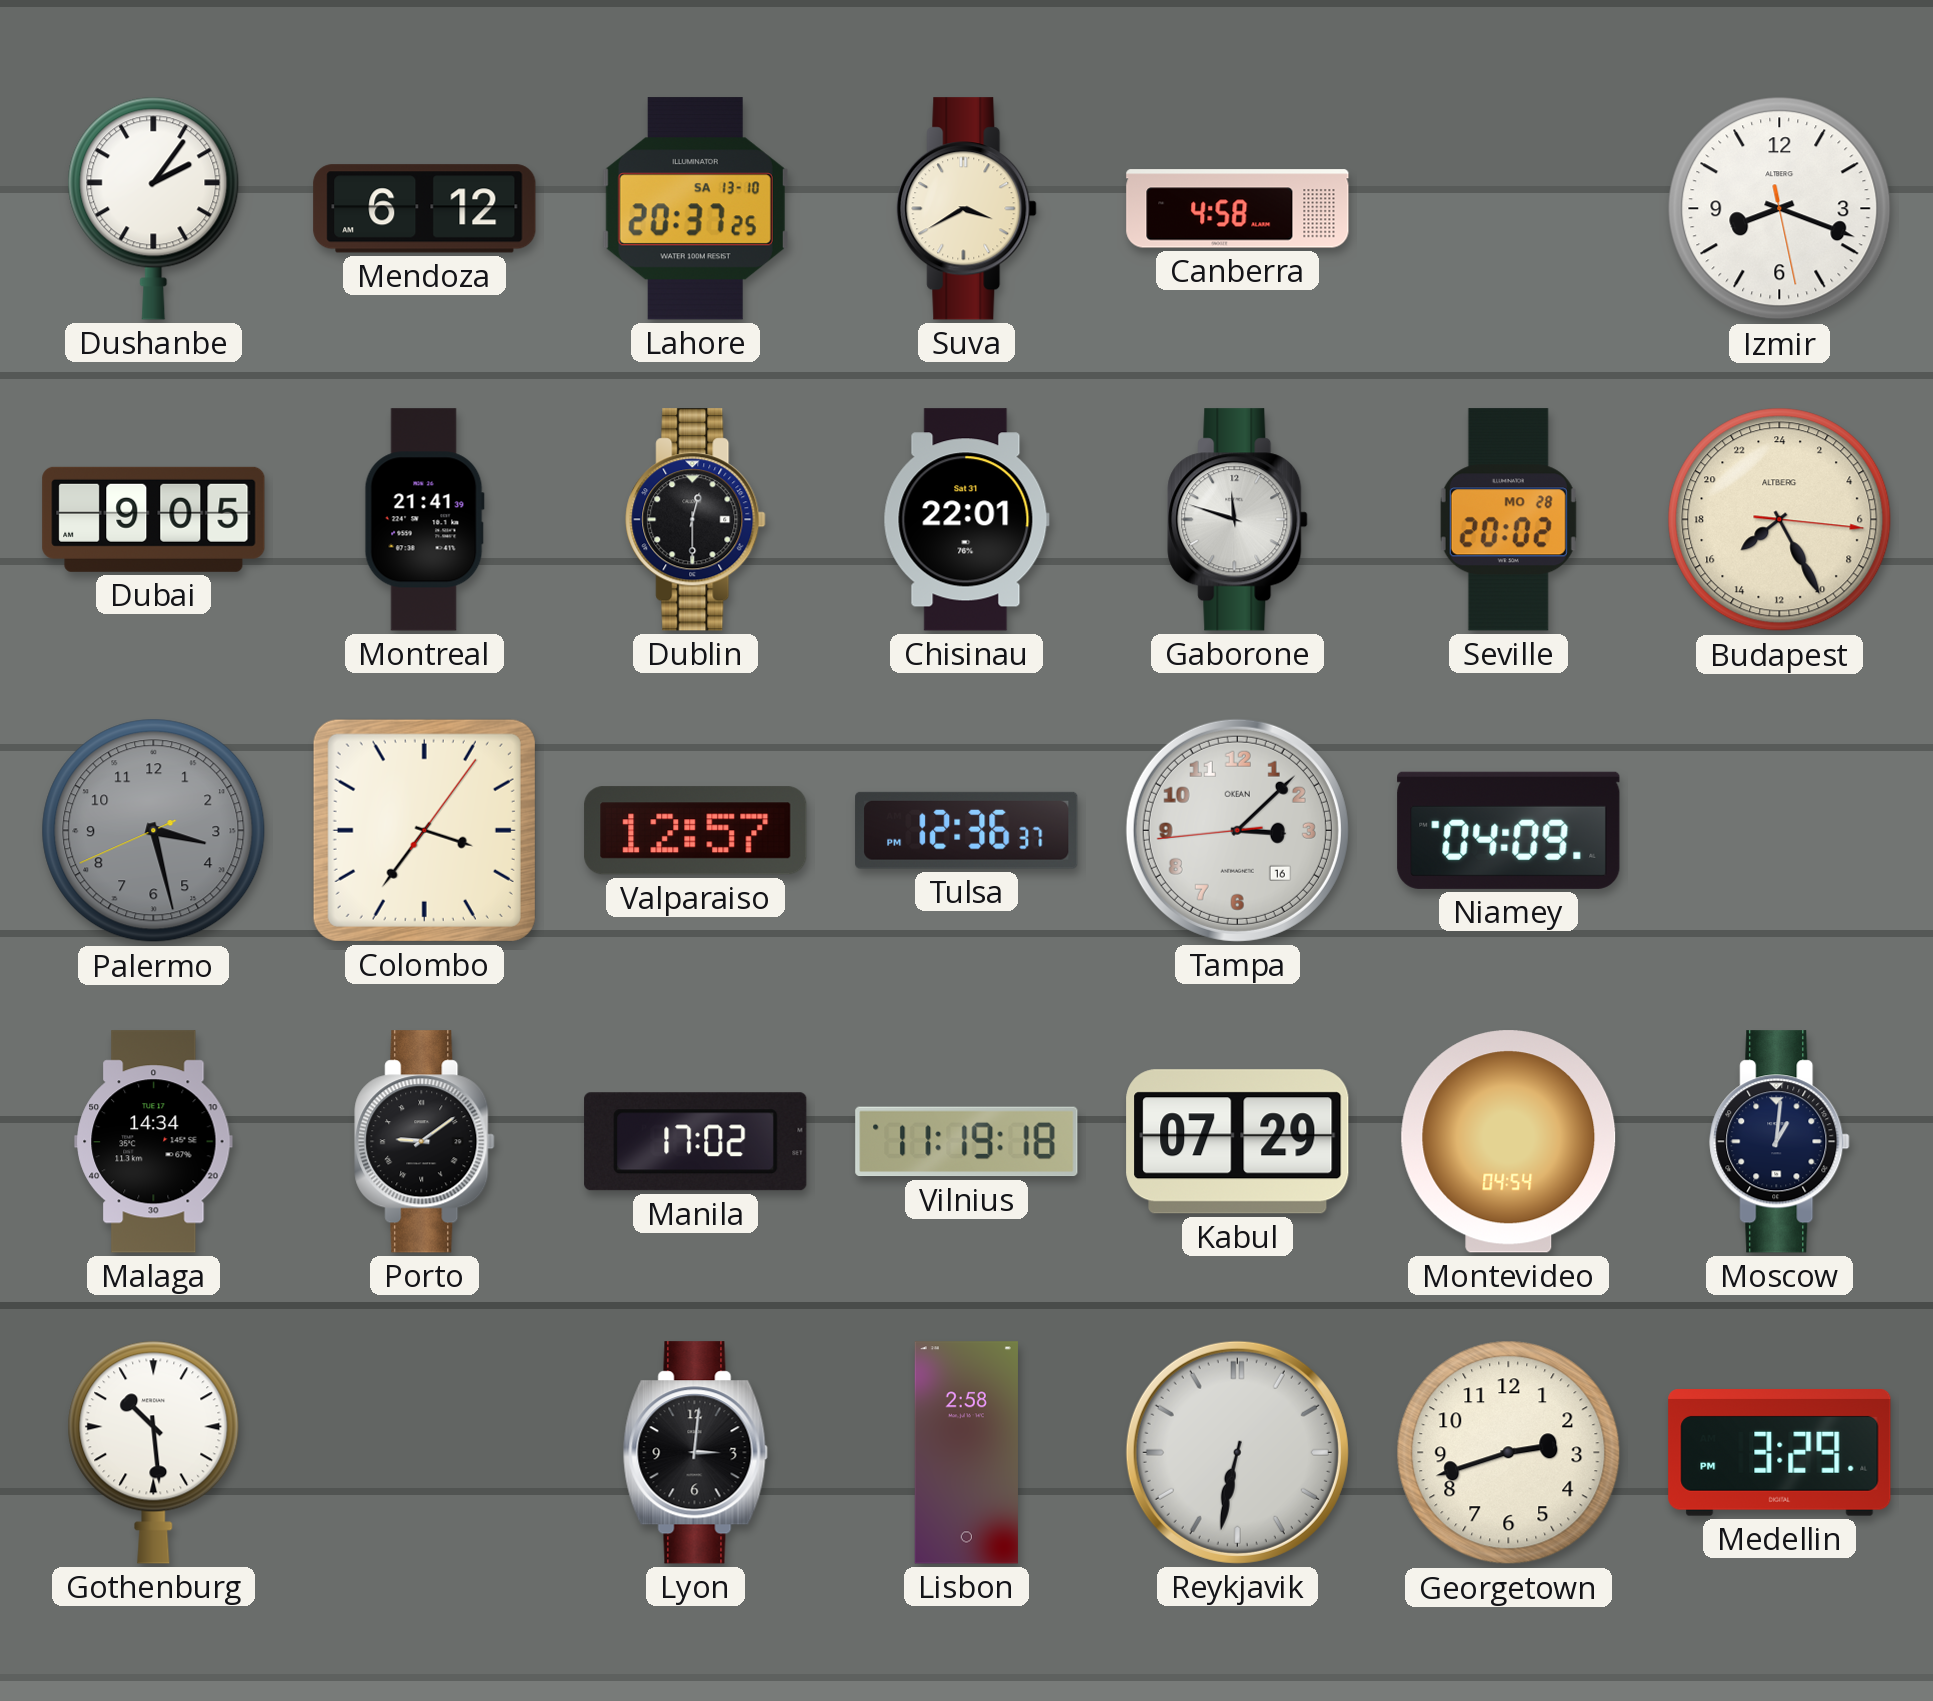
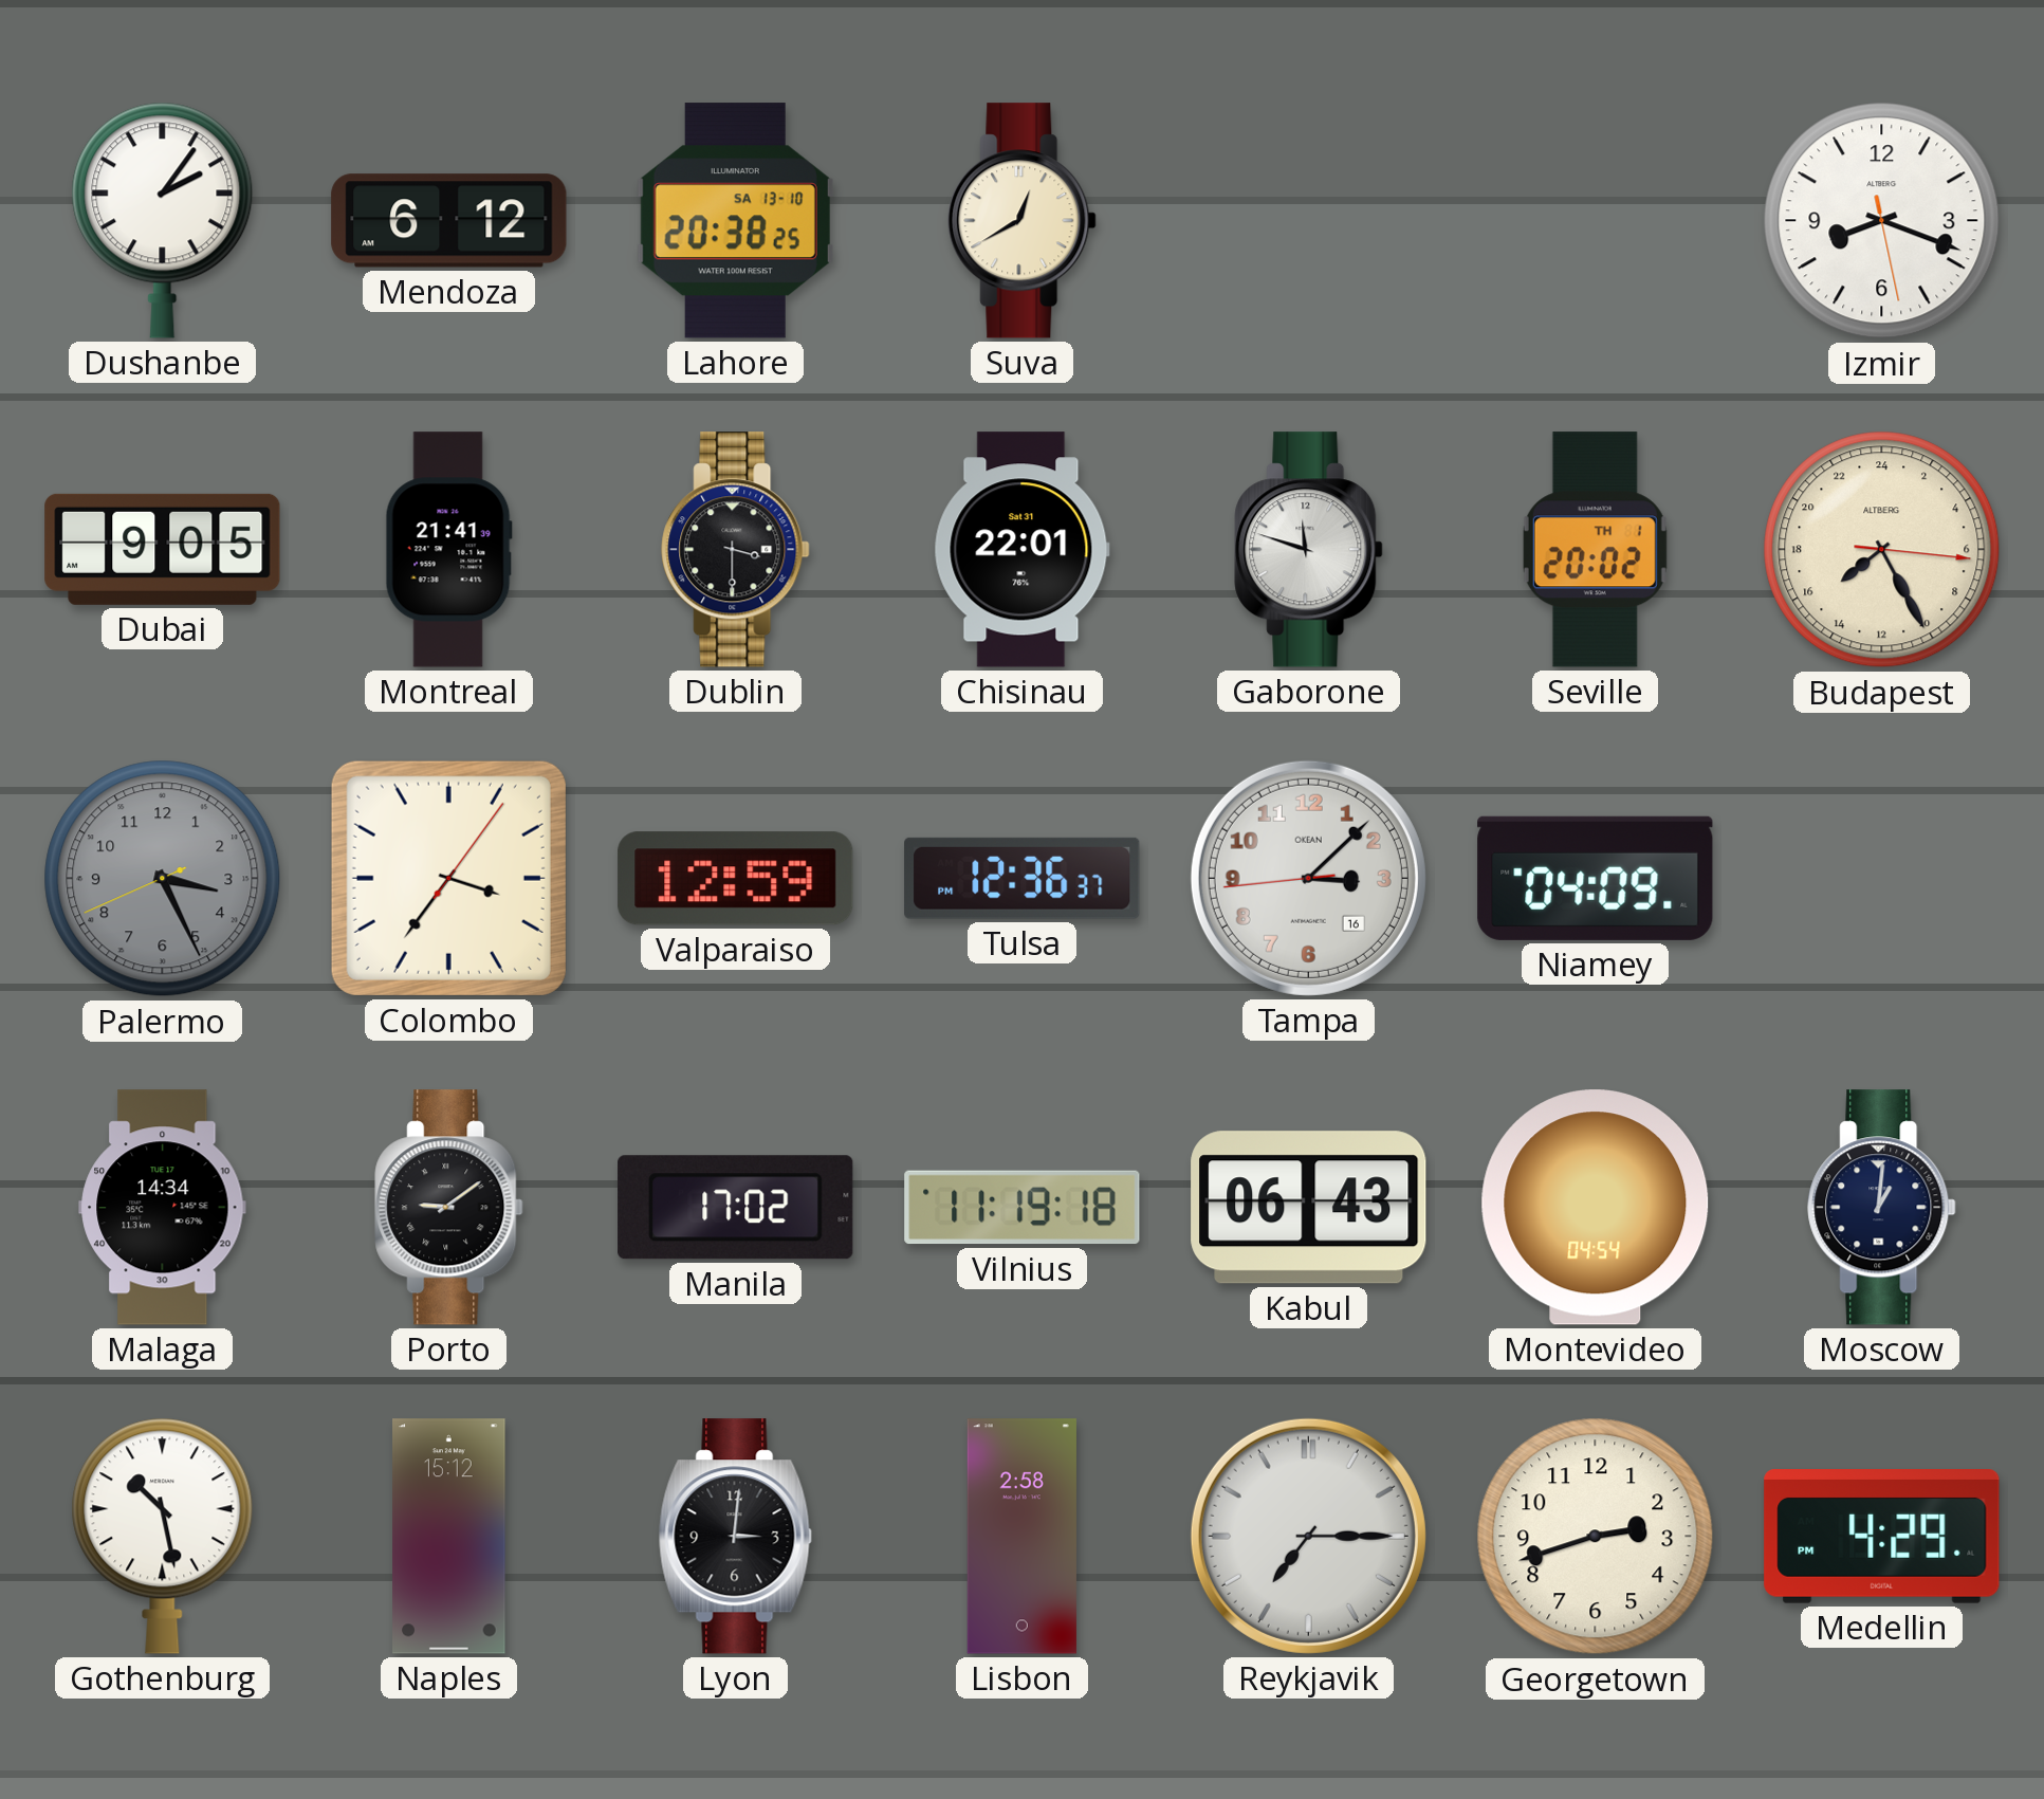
Lahore: 20:37 -> 20:38 (735, 221)
Suva: 3:40 -> 12:40 (1023, 221)
Canberra: 4:58 -> none (1238, 209)
Dublin: 12:30 -> 3:30 (736, 550)
Seville date: MO 28 -> TH 1 (1595, 550)
Palermo: 3:27 -> 3:25 (163, 879)
Valparaiso: 12:57 -> 12:59 (736, 879)
Kabul: 07:29 -> 06:43 (1309, 1208)
Gothenburg: 10:29 -> 10:28 (163, 1536)
Naples: none -> 15:12 (449, 1537)
Reykjavik: 6:32 -> 7:15 (1308, 1536)
Medellin: 3:29 -> 4:29 (1882, 1537)
